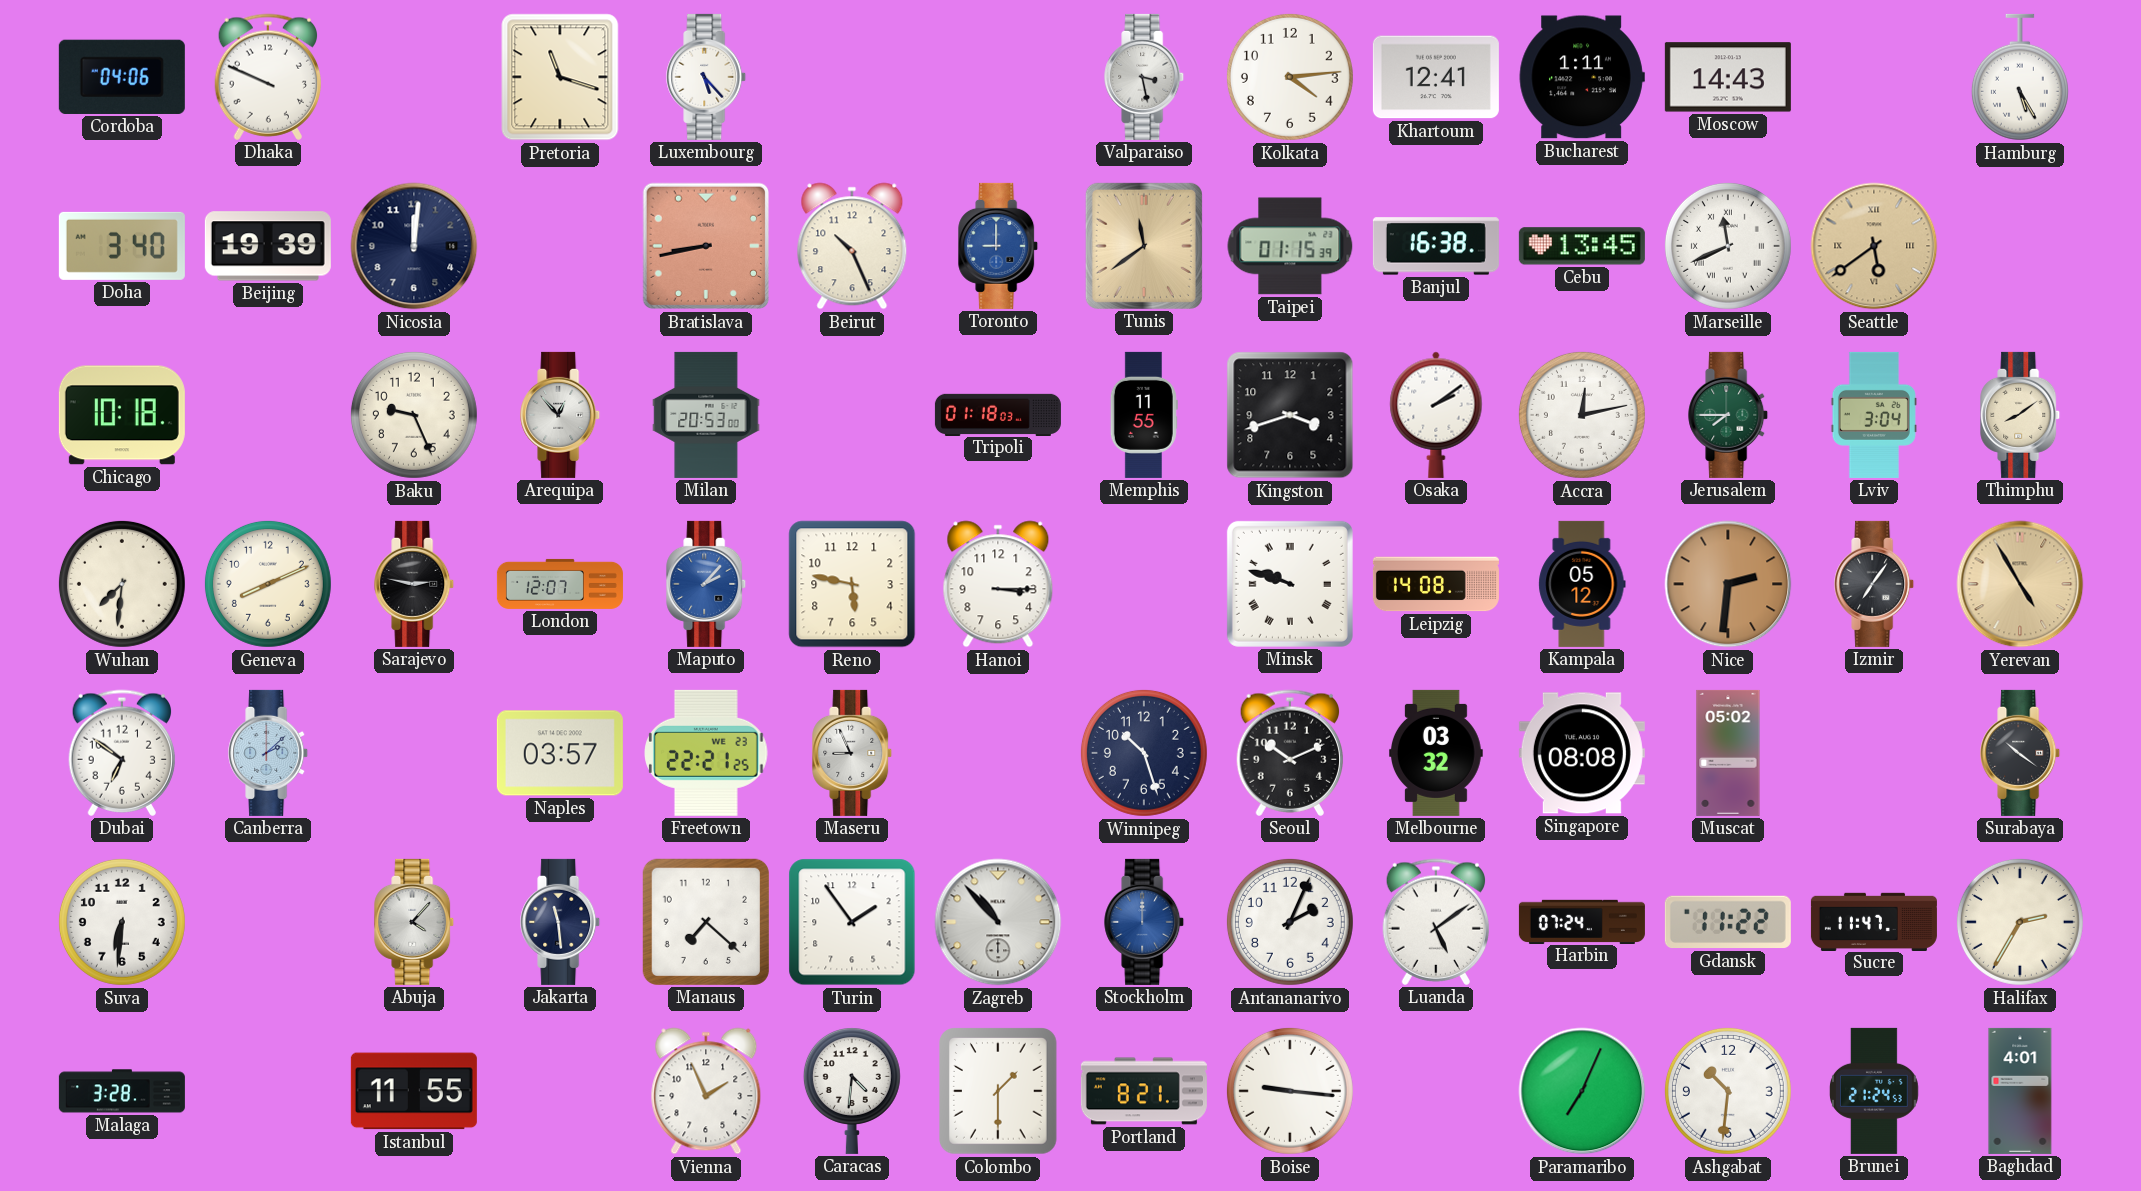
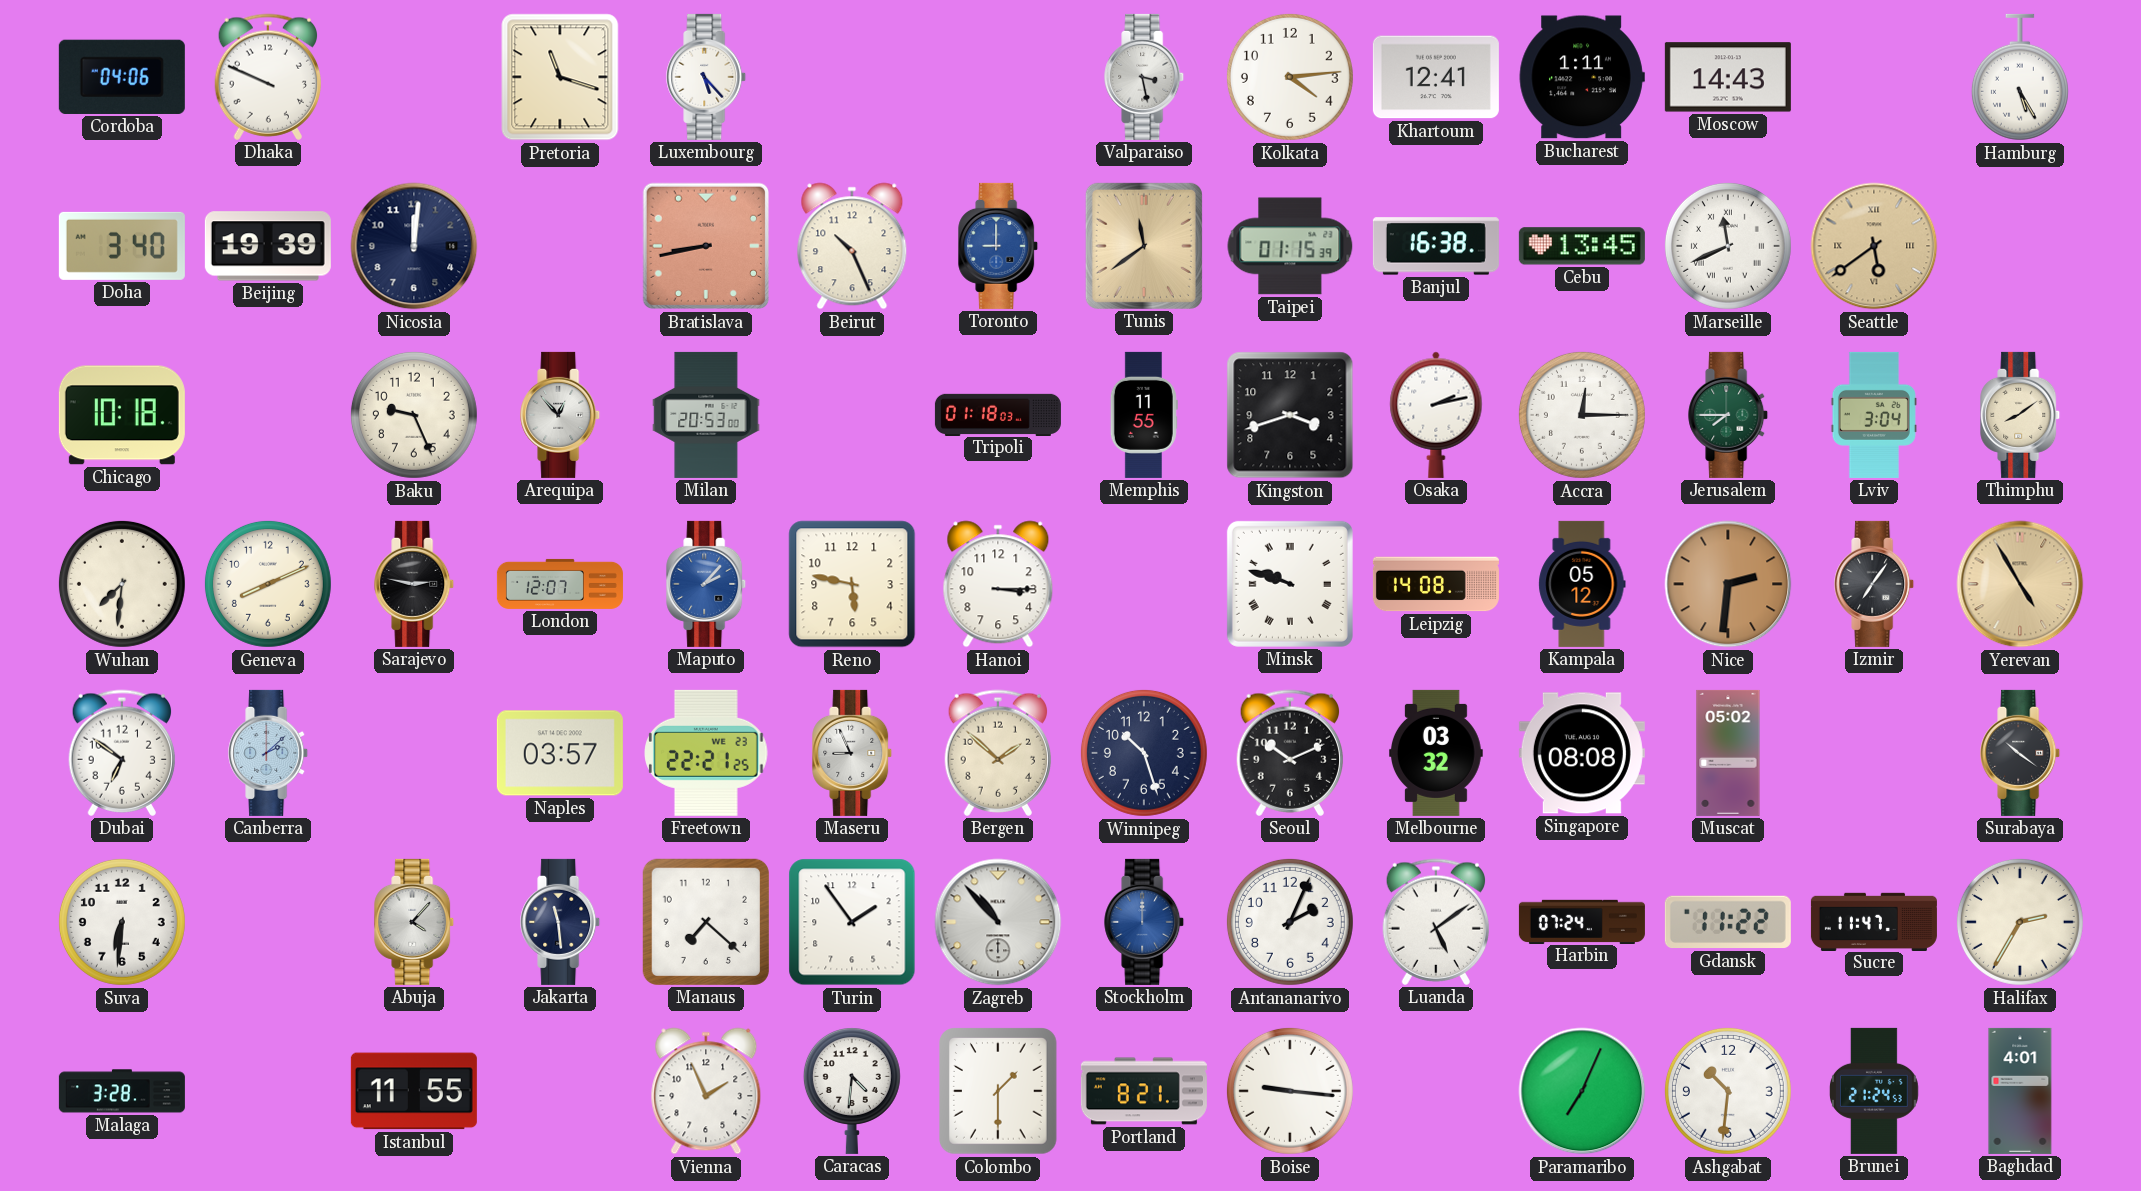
Osaka: 2:09 -> 2:13 (1436, 415)
Accra: 12:13 -> 12:15 (1582, 415)
Bergen: none -> 1:52 (997, 753)
